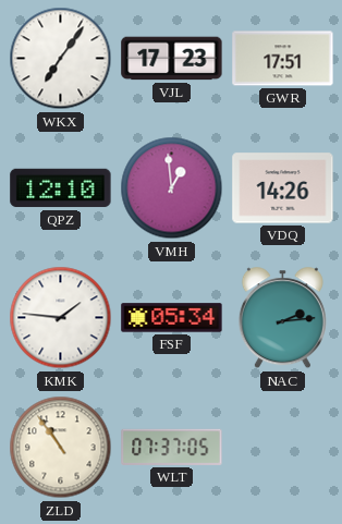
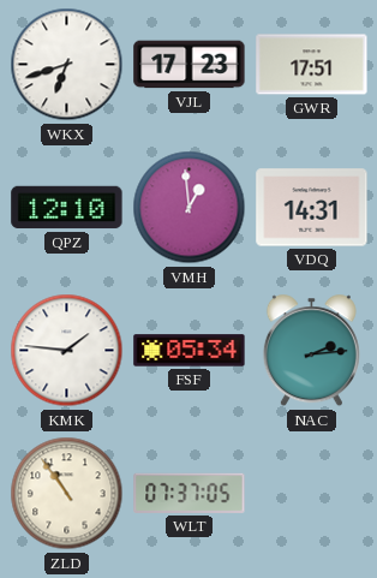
WKX: 7:06 -> 6:42 (67, 65)
VDQ: 14:26 -> 14:31 (312, 208)
